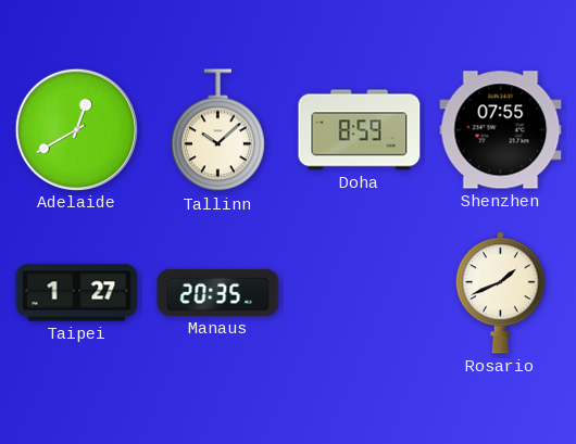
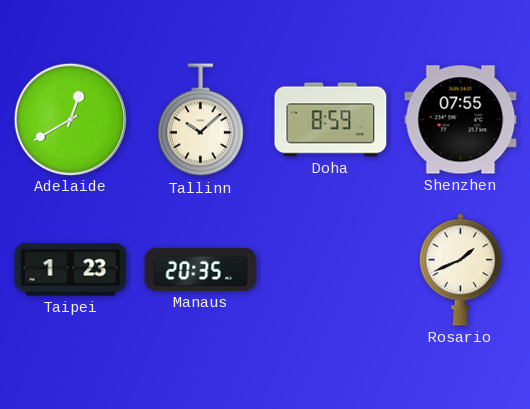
Taipei: 1:27 -> 1:23 (71, 270)
